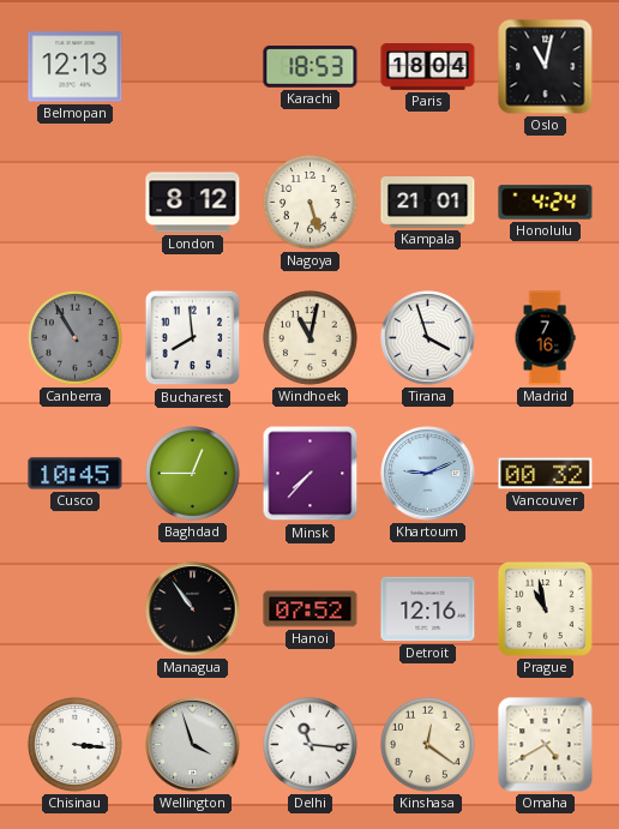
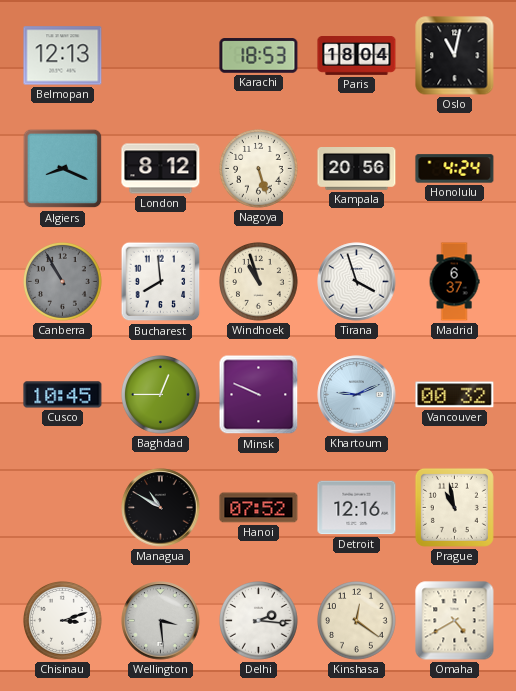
Algiers: none -> 8:19 (63, 169)
Kampala: 21:01 -> 20:56 (357, 169)
Windhoek: 11:02 -> 10:57 (259, 282)
Madrid: 7:16 -> 6:37 (454, 282)
Minsk: 7:37 -> 9:49 (259, 395)
Managua: 10:54 -> 10:50 (161, 508)
Chisinau: 3:16 -> 3:12 (63, 621)
Wellington: 3:57 -> 3:29 (161, 621)
Delhi: 11:16 -> 2:16 (259, 621)
